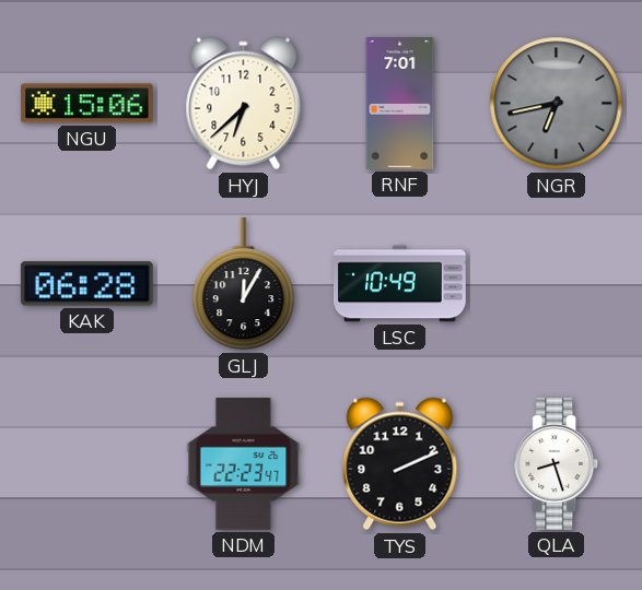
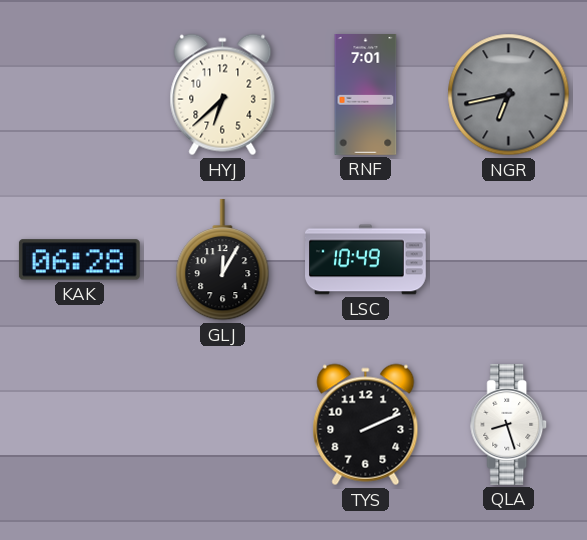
NGU: 15:06 -> none (86, 104)
NDM: 22:23 -> none (244, 464)
